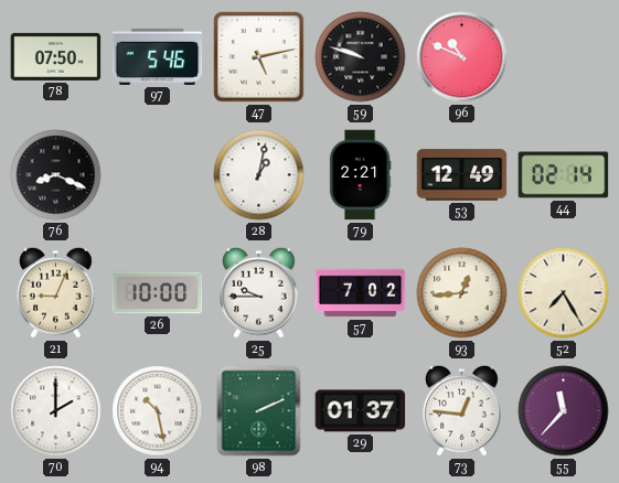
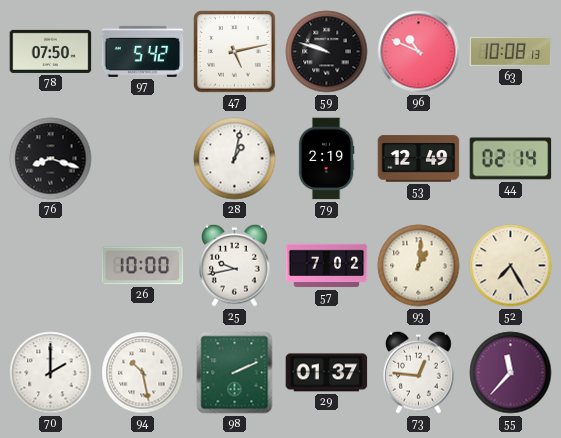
97: 5:46 -> 5:42 (143, 51)
63: none -> 10:08 (511, 52)
76: 8:19 -> 8:18 (51, 159)
79: 2:21 -> 2:19 (326, 159)
21: 9:04 -> none (56, 292)
25: 9:45 -> 9:43 (235, 265)
93: 12:44 -> 1:01 (419, 266)
